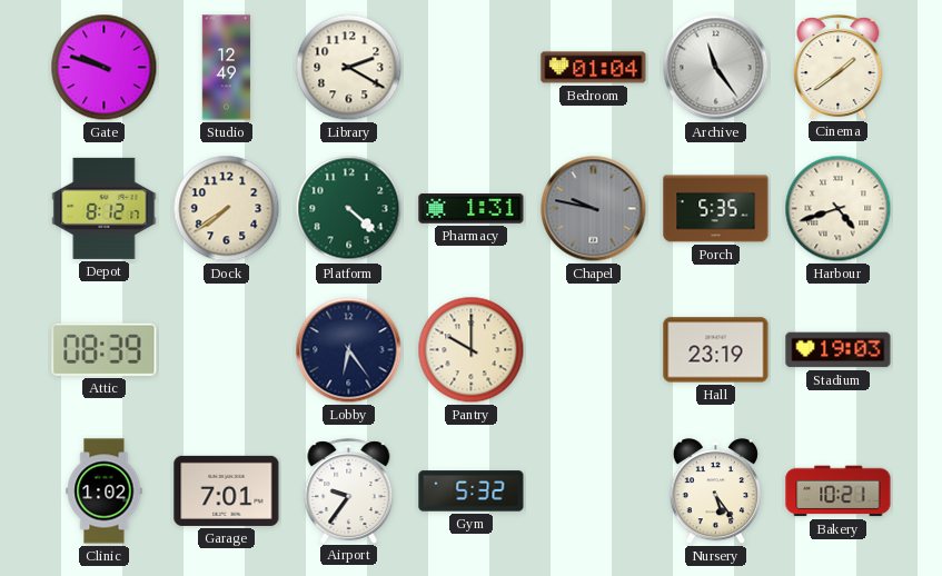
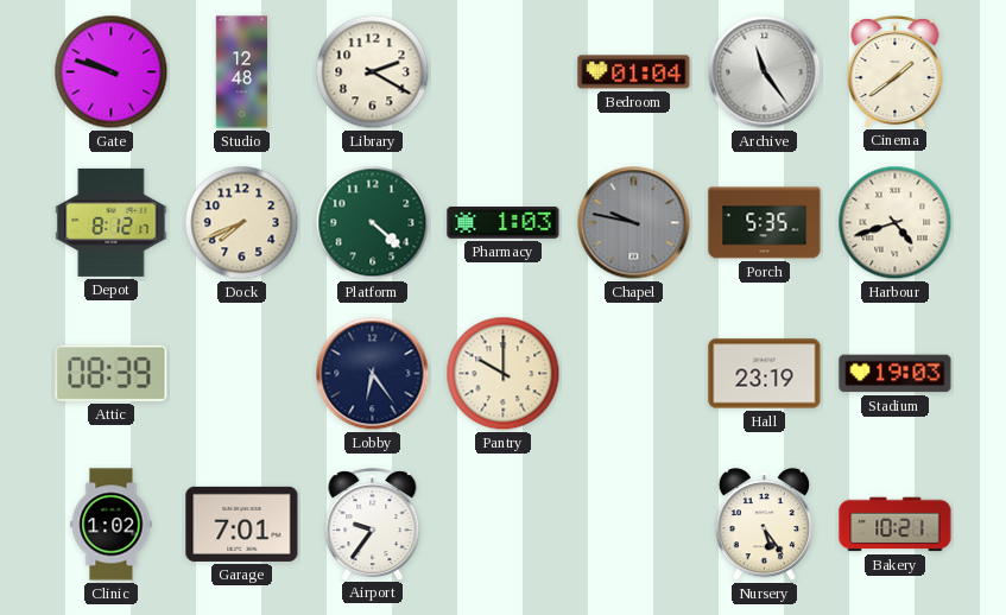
Studio: 12:49 -> 12:48 (242, 72)
Dock: 7:39 -> 7:41 (242, 223)
Pharmacy: 1:31 -> 1:03 (504, 223)
Gym: 5:32 -> none (472, 491)
